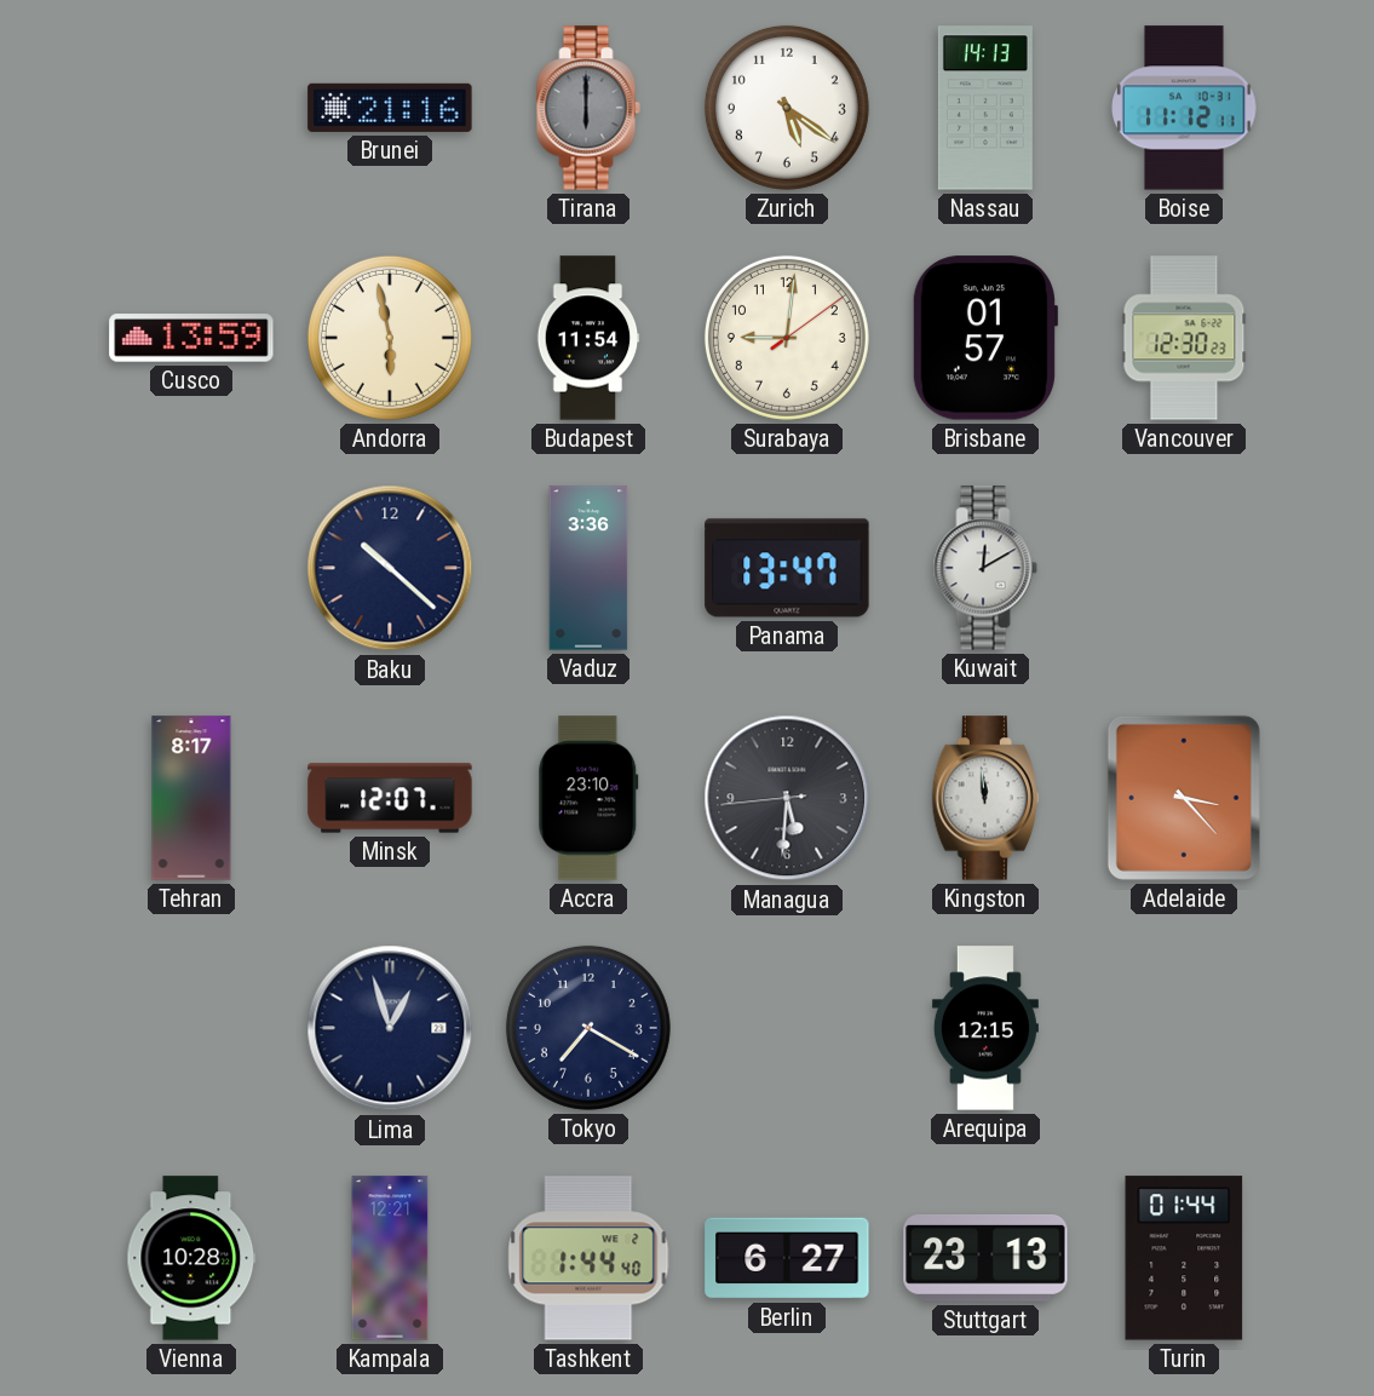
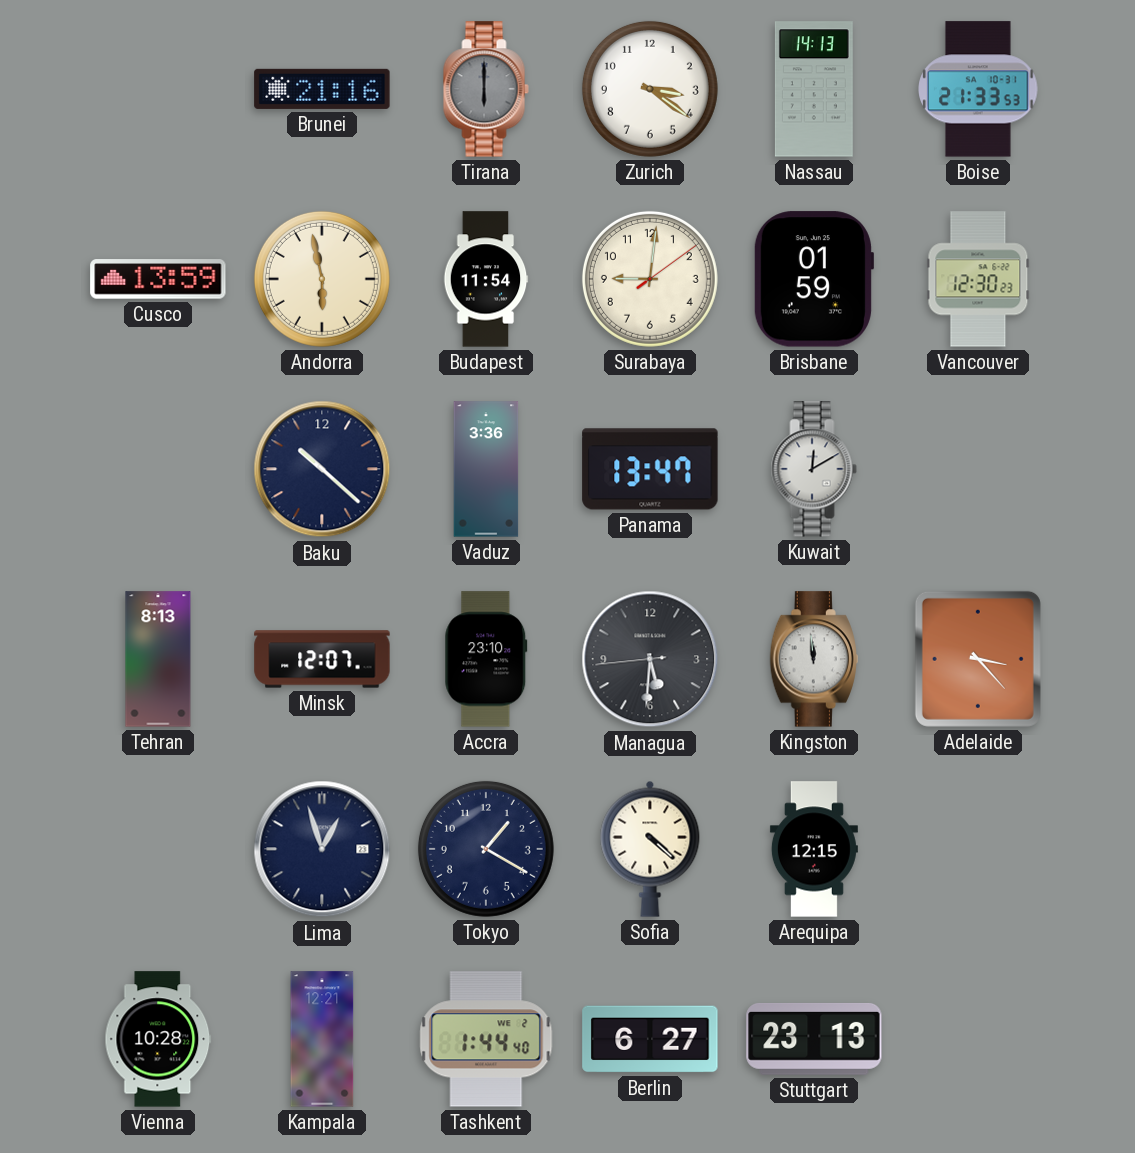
Zurich: 5:21 -> 3:21 (650, 89)
Boise: 11:12 -> 21:33 (978, 89)
Brisbane: 01:57 -> 01:59 (813, 279)
Tehran: 8:17 -> 8:13 (158, 659)
Tokyo: 7:20 -> 1:20 (486, 849)
Sofia: none -> 4:22 (650, 849)
Turin: 01:44 -> none (1184, 1258)
